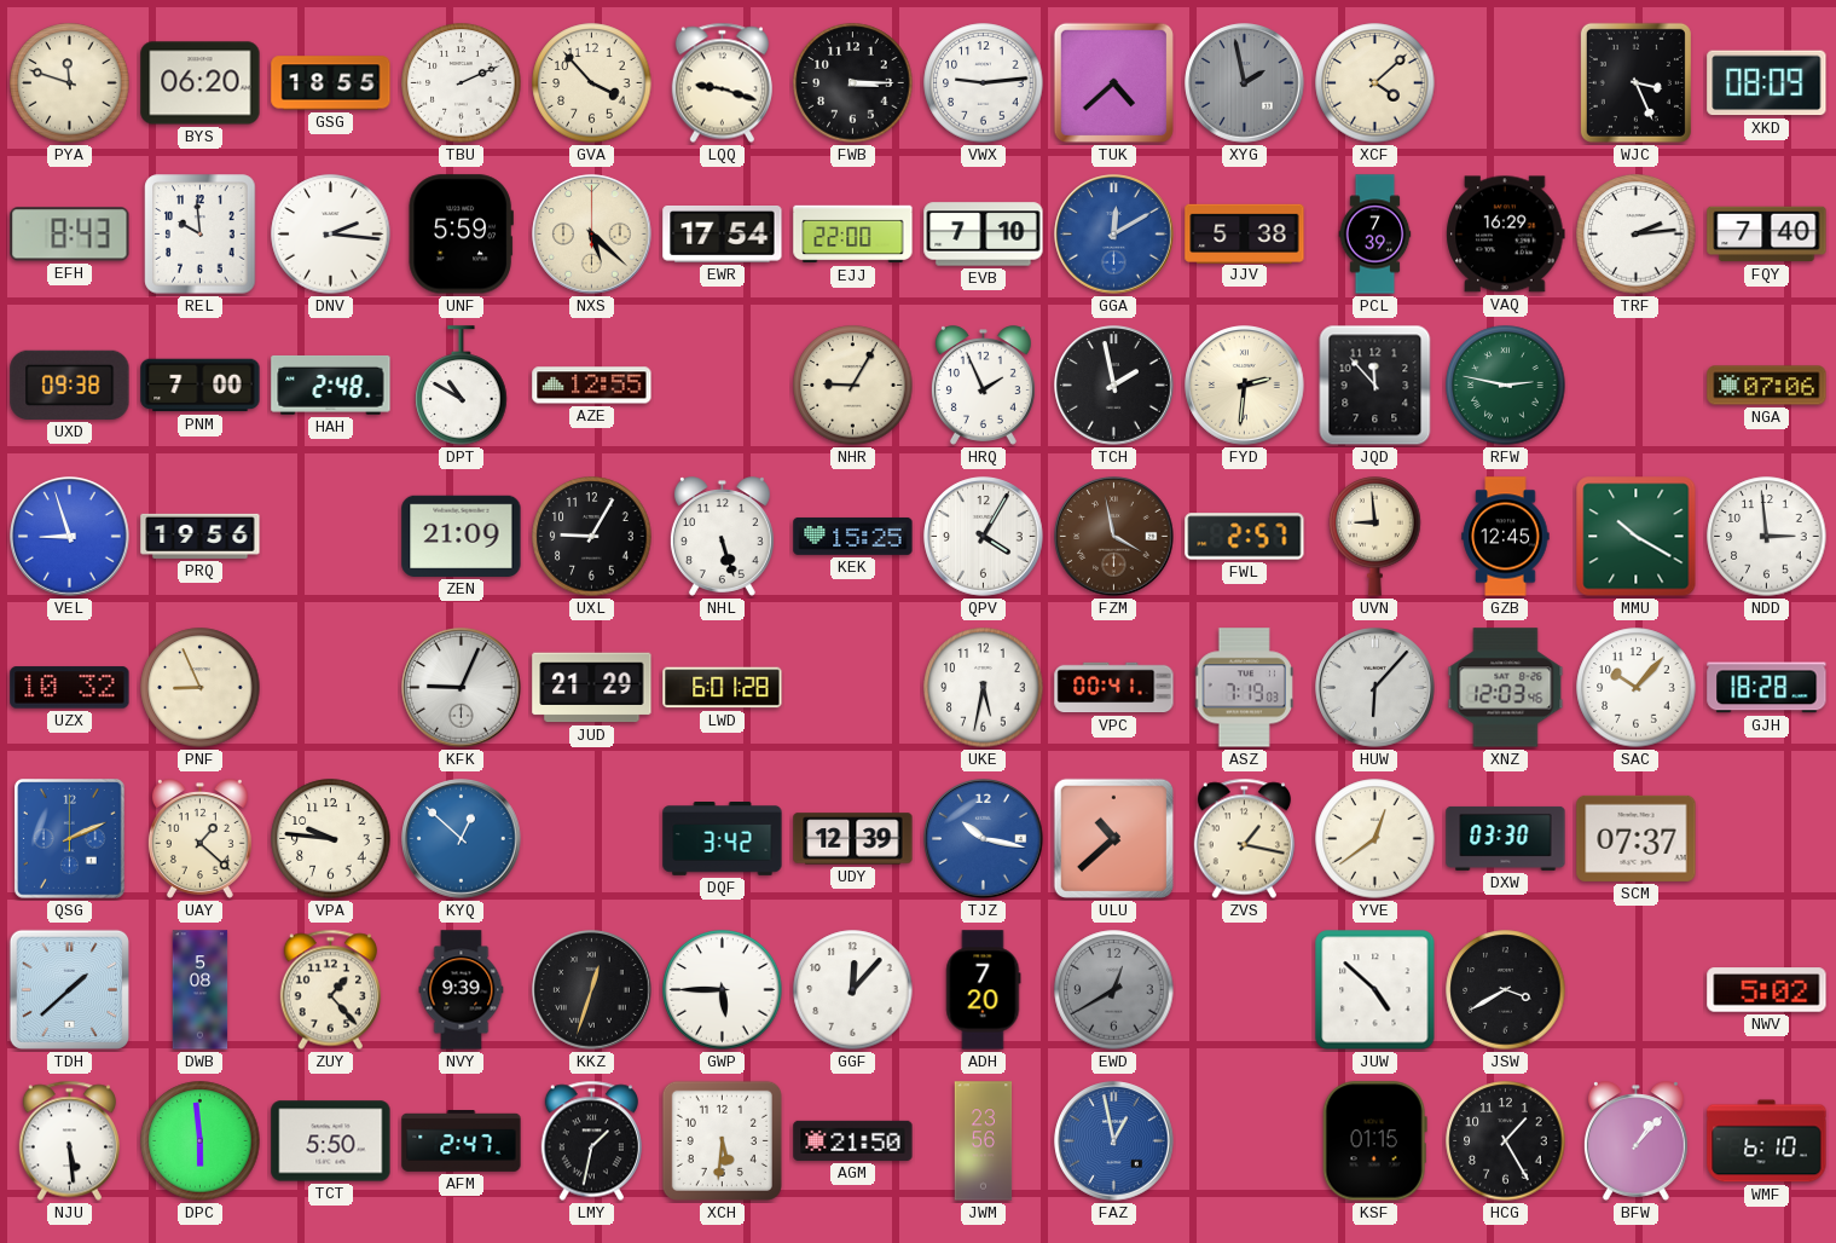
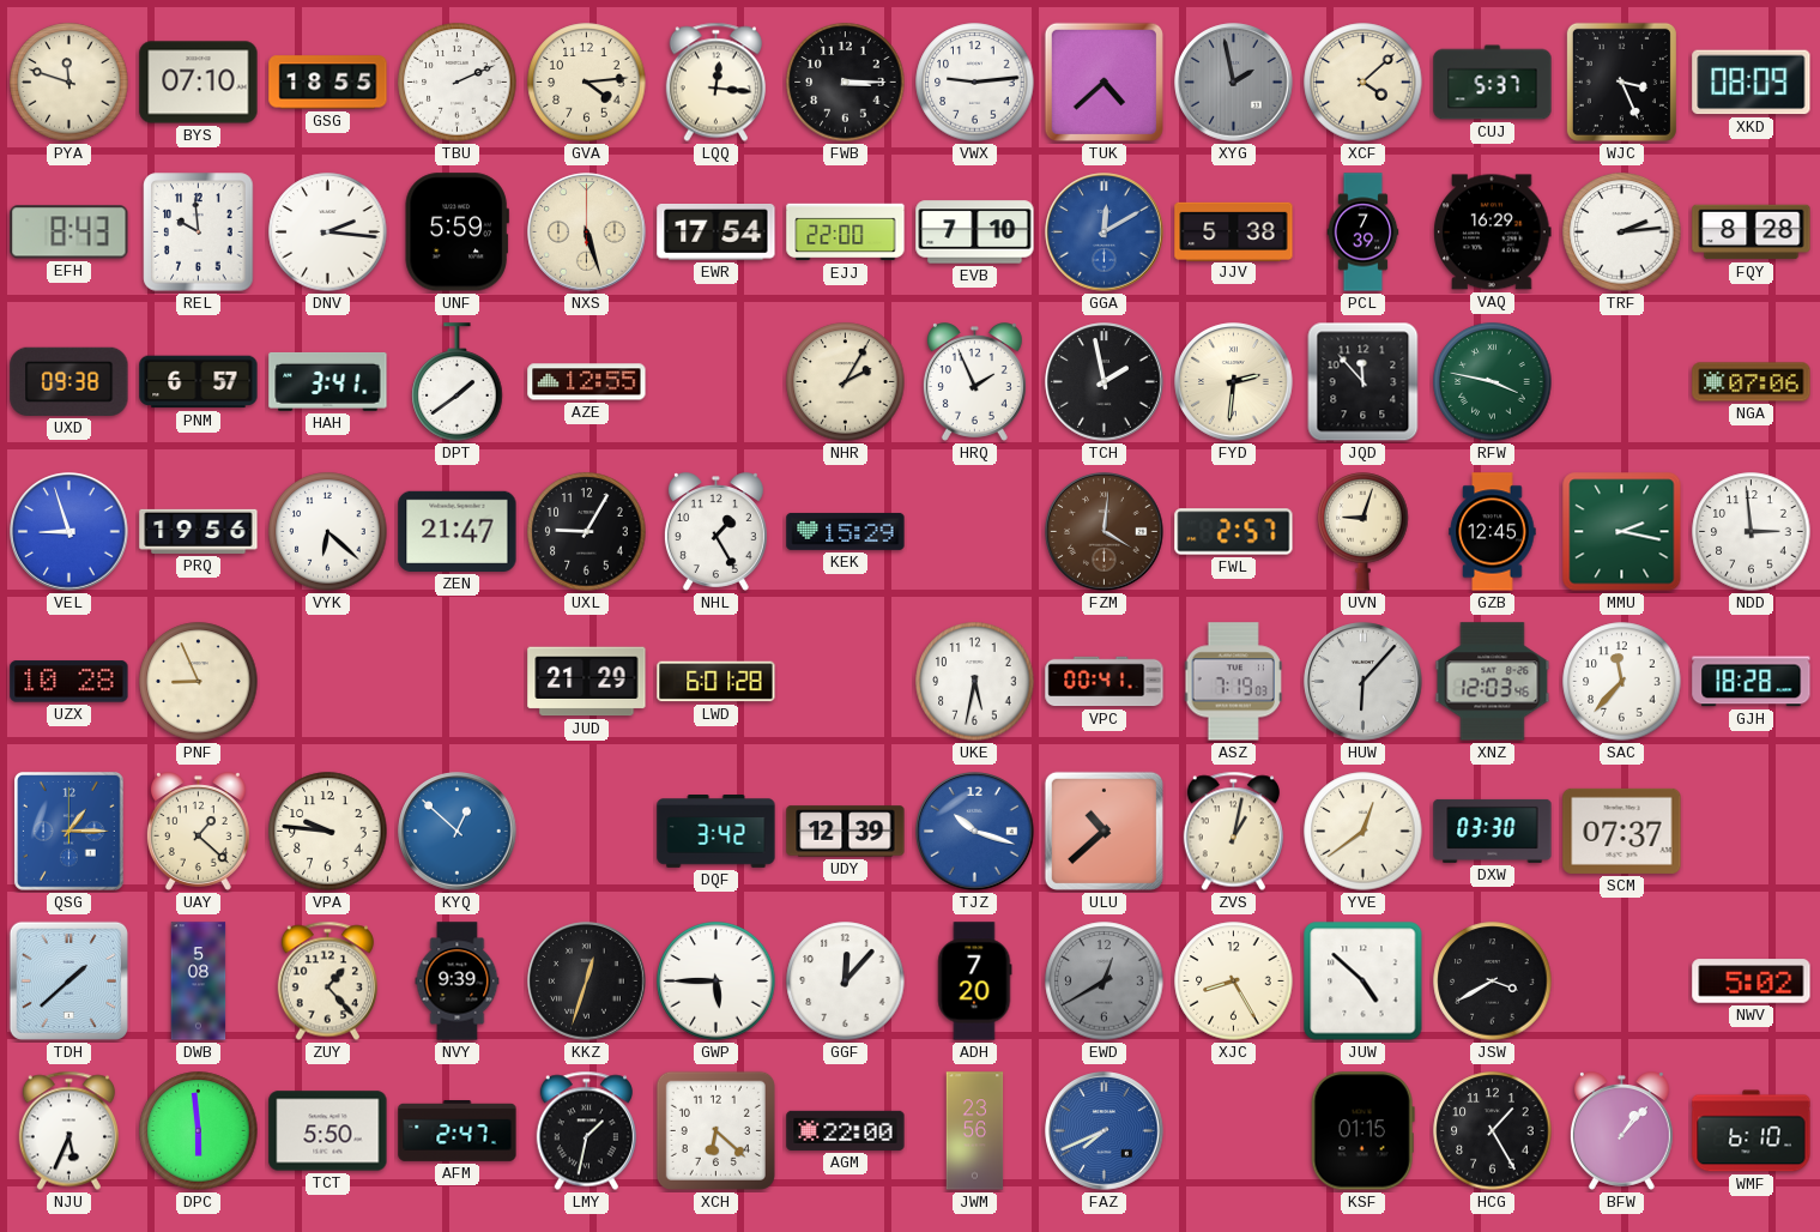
BYS: 06:20 -> 07:10 (199, 83)
GVA: 3:53 -> 4:14 (587, 83)
LQQ: 9:18 -> 12:16 (715, 83)
CUJ: none -> 5:37 (1493, 83)
NXS: 5:22 -> 5:27 (587, 232)
FQY: 7:40 -> 8:28 (1752, 232)
PNM: 7:00 -> 6:57 (199, 382)
HAH: 2:48 -> 3:41 (328, 381)
DPT: 10:50 -> 1:39 (458, 382)
NHR: 9:05 -> 2:05 (846, 382)
RFW: 2:47 -> 3:47 (1493, 382)
VYK: none -> 6:22 (328, 532)
ZEN: 21:09 -> 21:47 (458, 531)
NHL: 5:27 -> 1:25 (715, 532)
KEK: 15:25 -> 15:29 (846, 531)
QPV: 4:05 -> none (984, 537)
FZM: 3:58 -> 4:01 (1105, 532)
UVN: 8:59 -> 9:03 (1364, 532)
MMU: 10:20 -> 2:17 (1622, 532)
UZX: 10:32 -> 10:28 (69, 682)
KFK: 9:04 -> none (462, 688)
SAC: 10:07 -> 11:37 (1622, 682)
QSG: 2:11 -> 1:15 (69, 832)
TJZ: 10:17 -> 10:18 (975, 832)
ZVS: 1:17 -> 1:02 (1233, 832)
XJC: none -> 8:25 (1234, 982)
NJU: 5:29 -> 5:34 (68, 1131)
XCH: 5:31 -> 6:22 (715, 1130)
AGM: 21:50 -> 22:00 (846, 1130)
FAZ: 12:58 -> 7:41 (1105, 1131)
